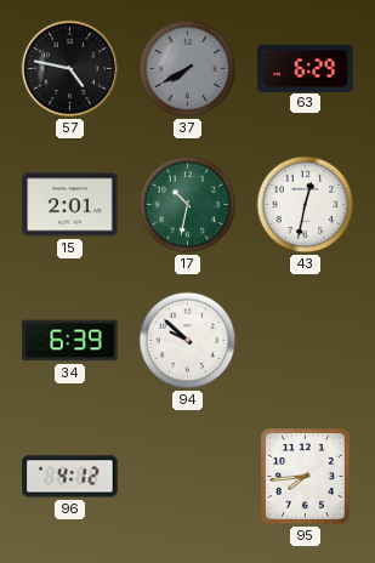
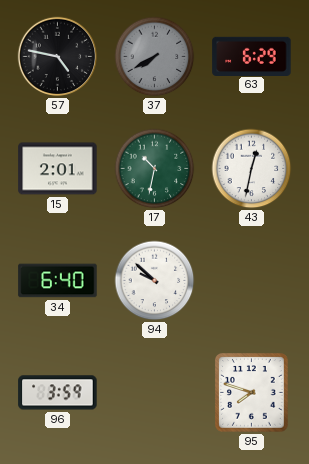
34: 6:39 -> 6:40 (58, 281)
96: 4:12 -> 3:59 (58, 393)
95: 7:44 -> 7:48 (252, 393)
